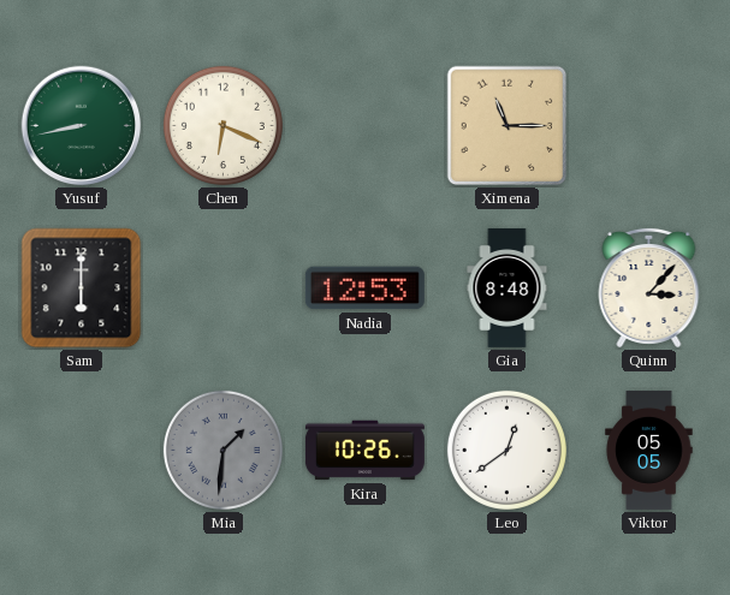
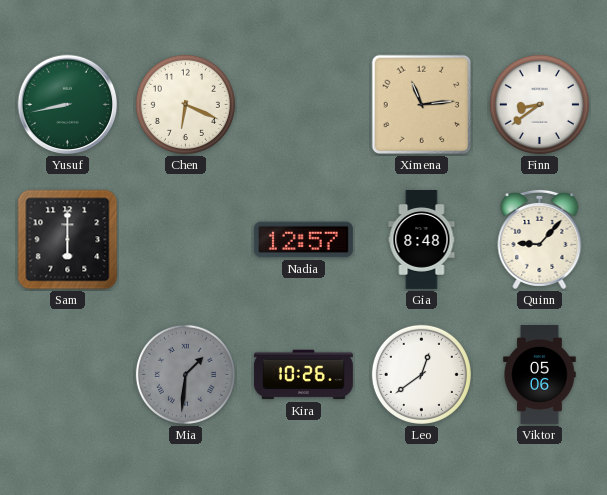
Ximena: 11:15 -> 11:14 (422, 105)
Finn: none -> 8:39 (539, 104)
Nadia: 12:53 -> 12:57 (303, 240)
Quinn: 3:07 -> 9:07 (540, 239)
Viktor: 05:05 -> 05:06 (540, 374)
